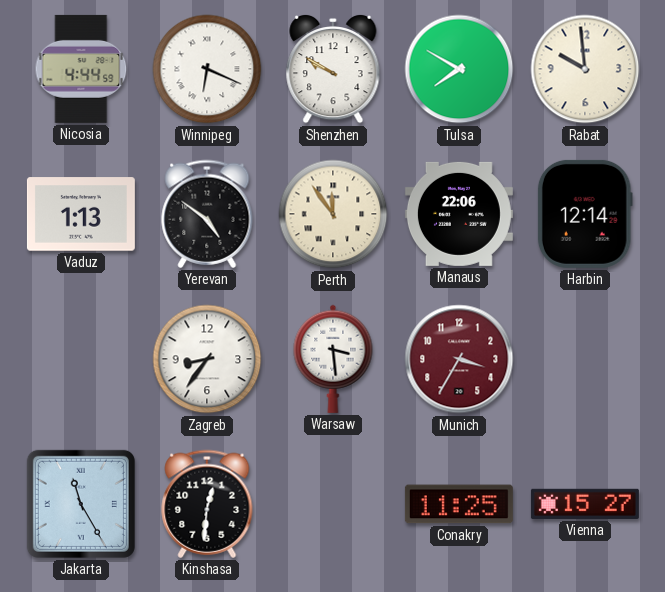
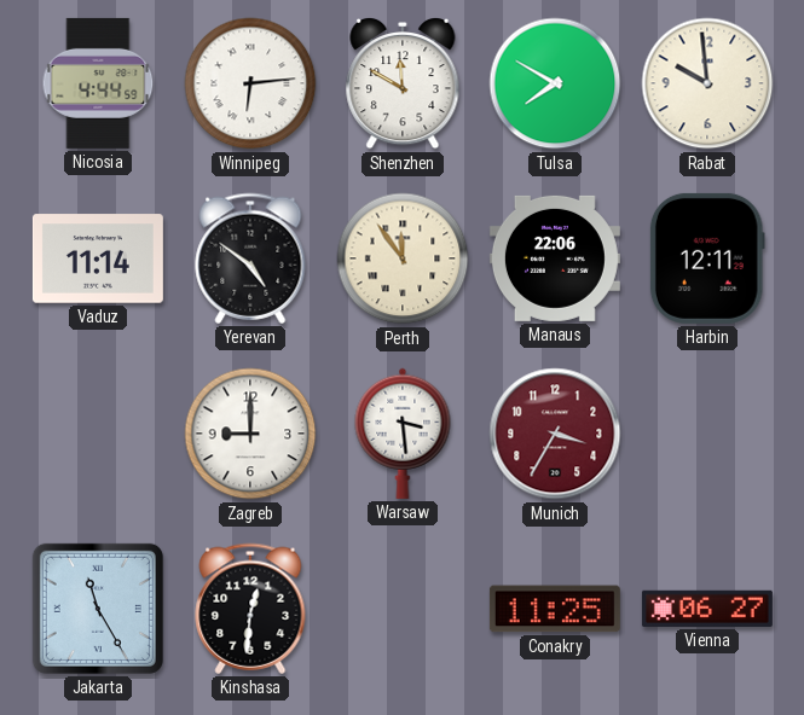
Winnipeg: 6:19 -> 6:14 (250, 83)
Shenzhen: 9:50 -> 11:50 (403, 83)
Vaduz: 1:13 -> 11:14 (98, 258)
Harbin: 12:14 -> 12:11 (707, 258)
Zagreb: 8:36 -> 9:00 (250, 434)
Vienna: 15:27 -> 06:27 (707, 609)
